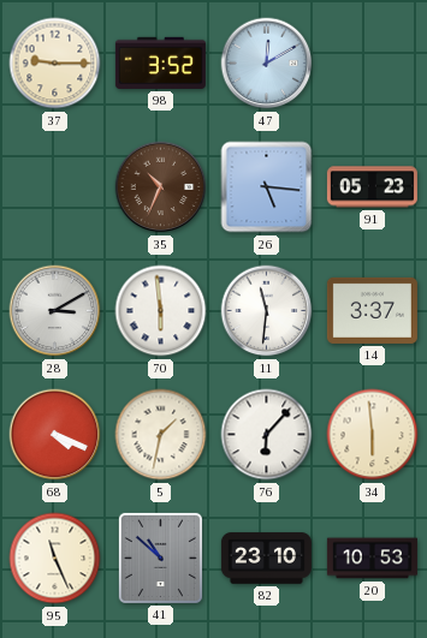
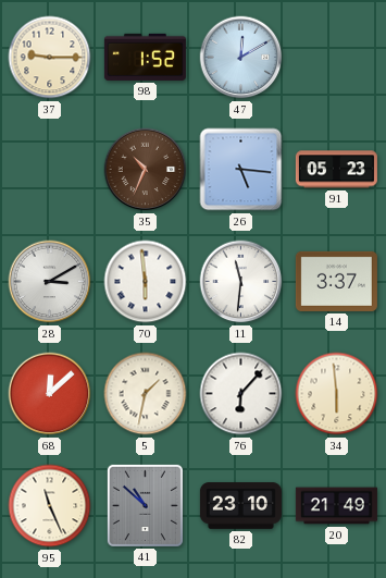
98: 3:52 -> 1:52 (145, 57)
68: 4:19 -> 12:08 (50, 394)
20: 10:53 -> 21:49 (336, 506)
